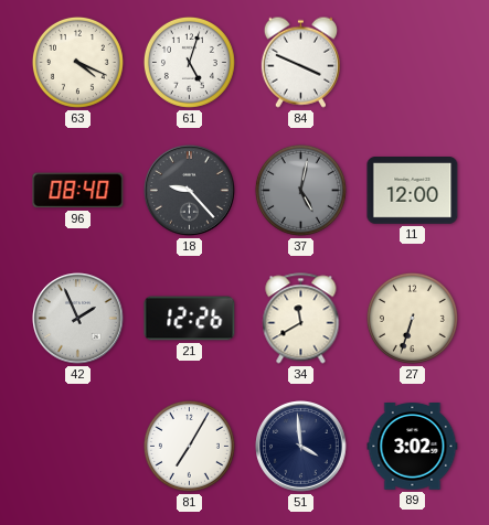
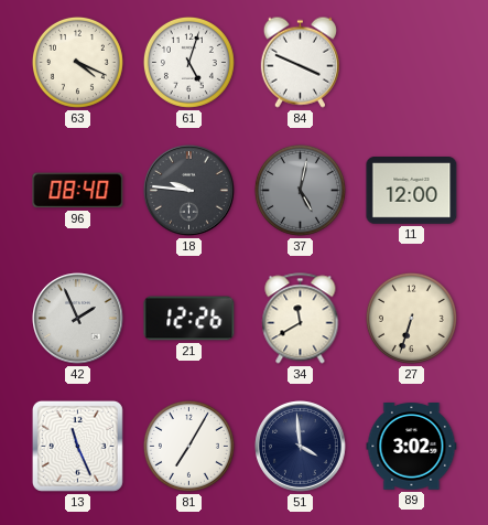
18: 9:23 -> 9:46 (189, 191)
13: none -> 11:26 (77, 446)
